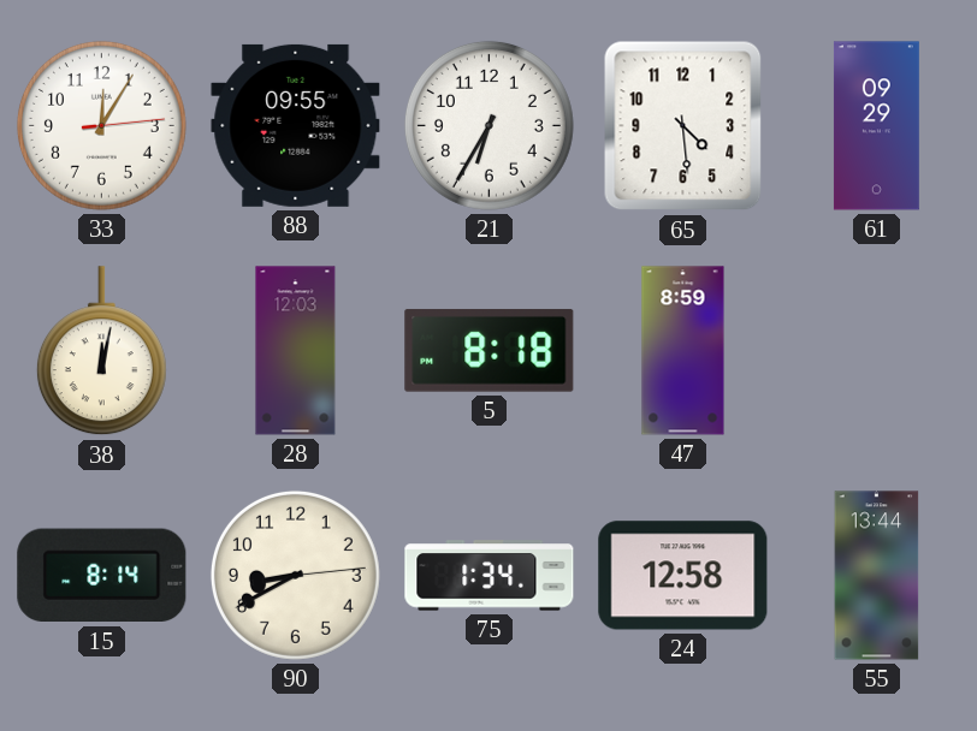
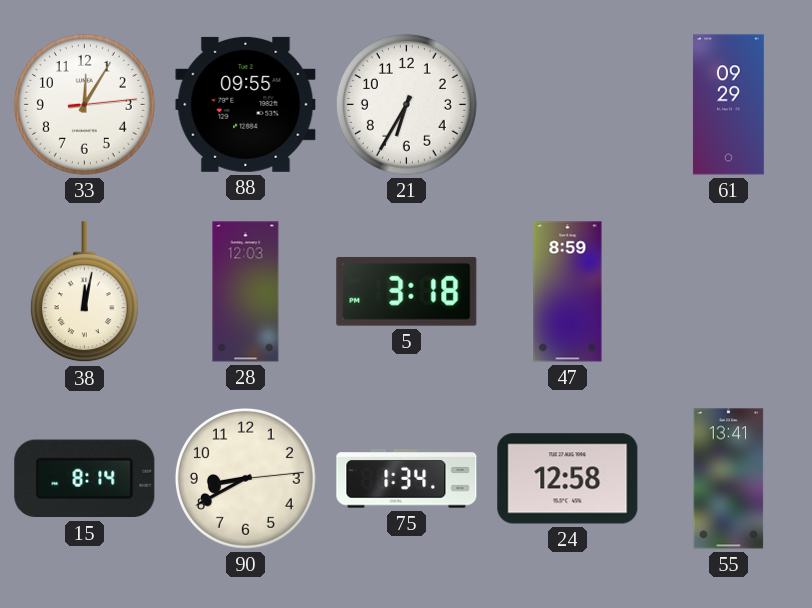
65: 4:29 -> none (683, 126)
5: 8:18 -> 3:18 (407, 291)
55: 13:44 -> 13:41 (729, 479)
